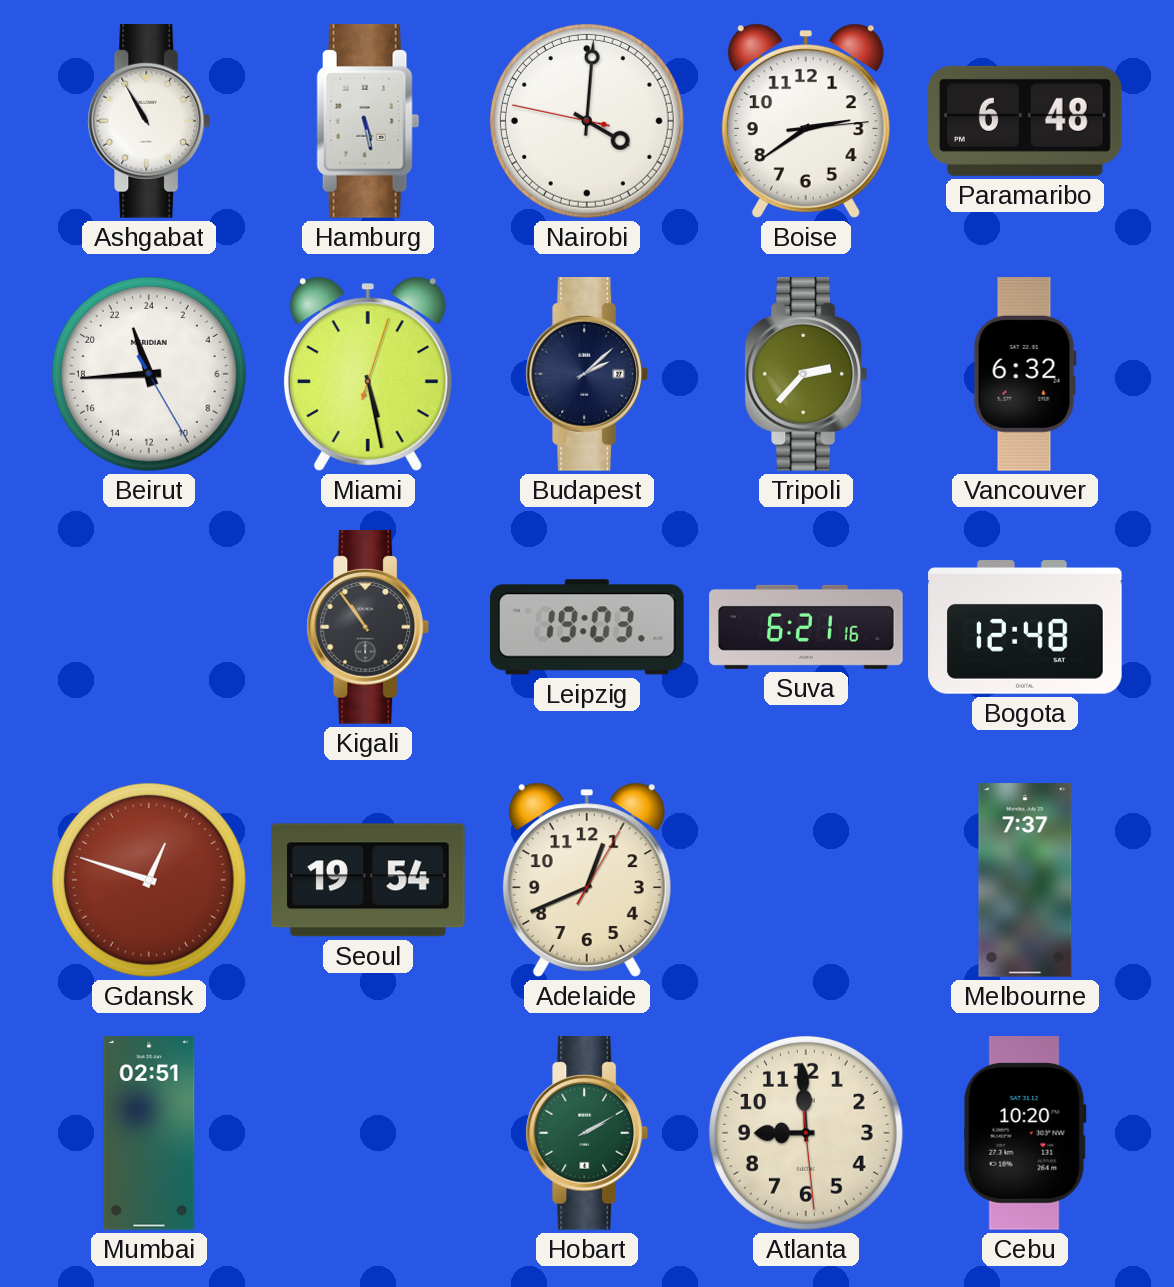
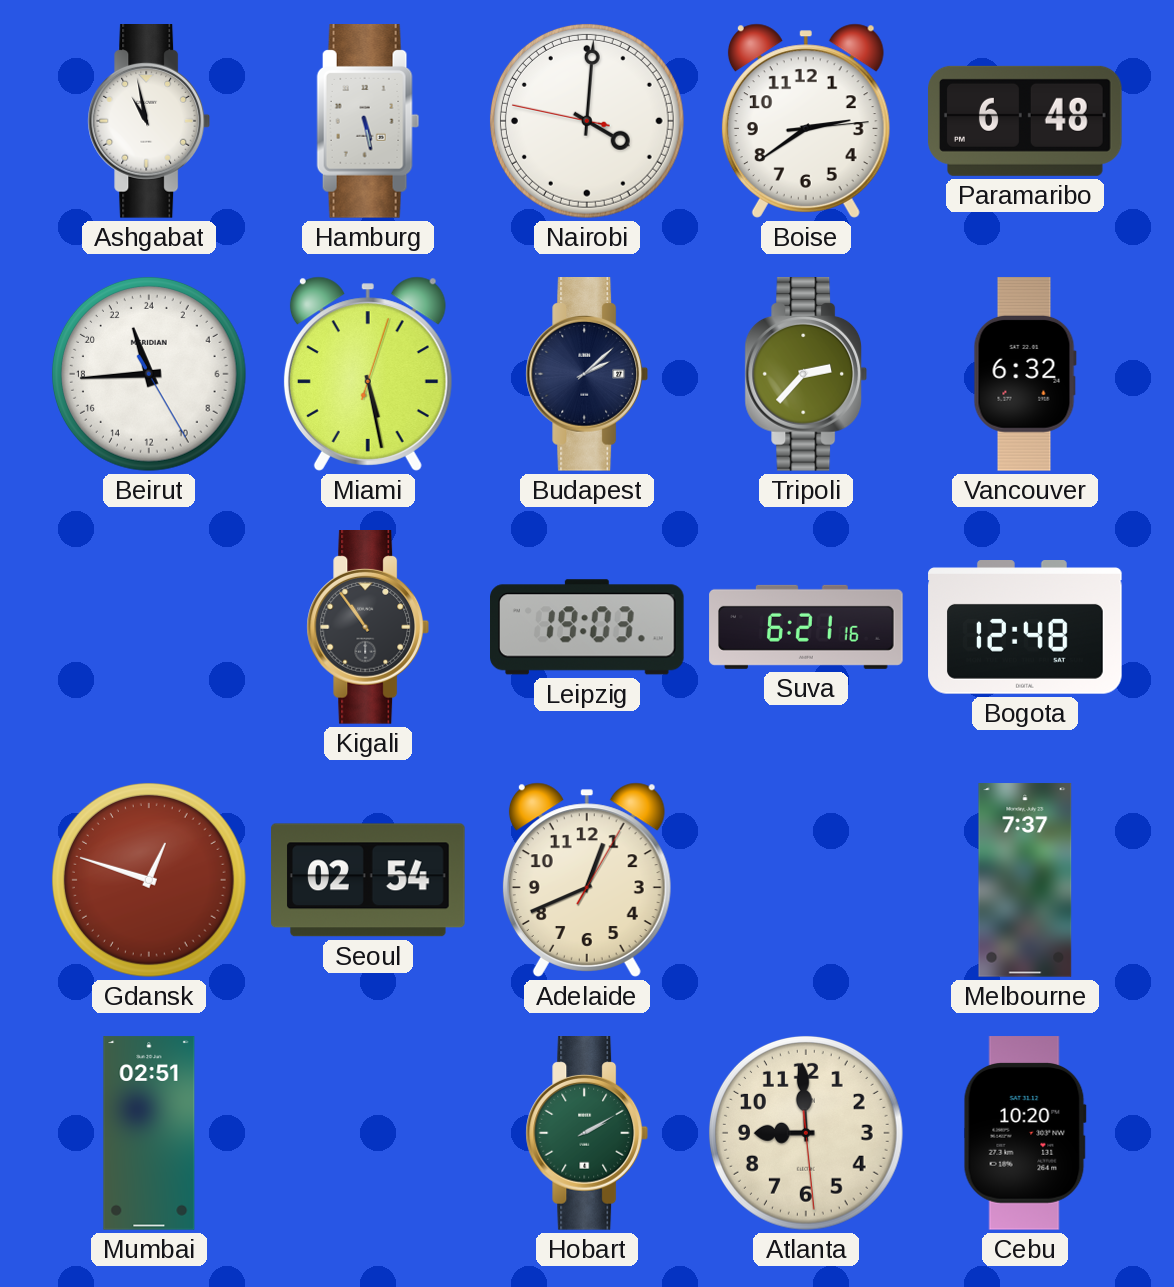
Ashgabat: 10:55 -> 10:58 (149, 122)
Seoul: 19:54 -> 02:54 (368, 880)
